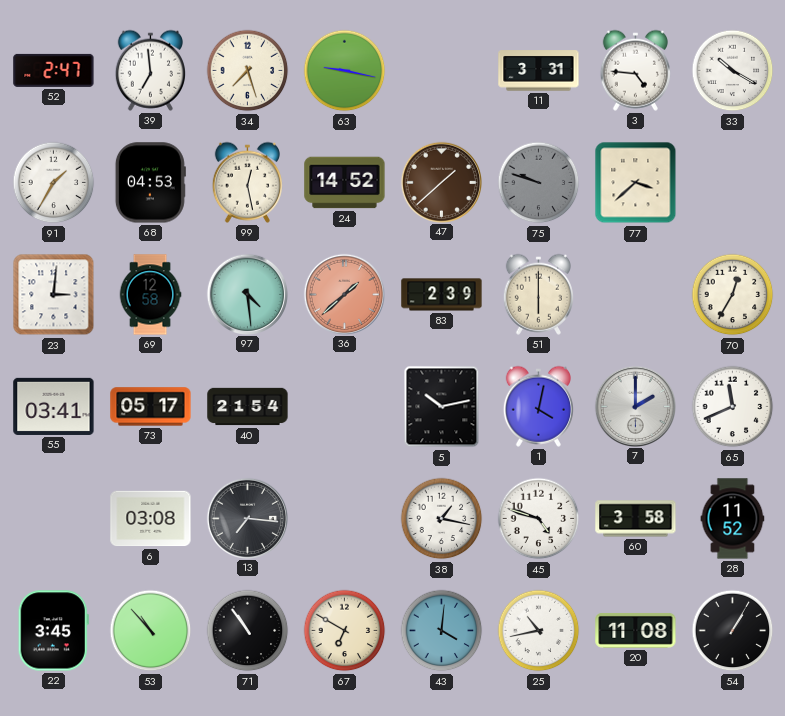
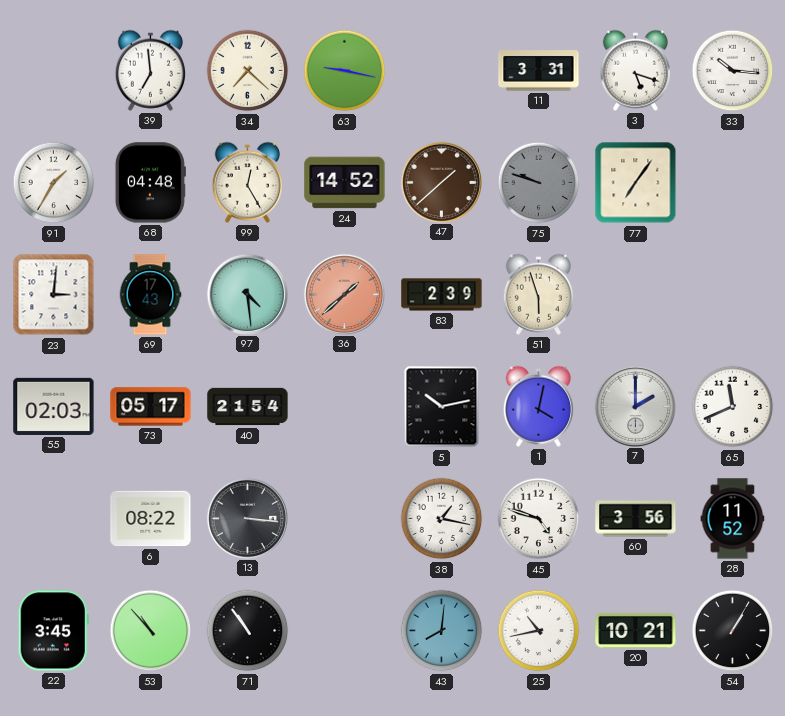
52: 2:47 -> none (54, 70)
34: 7:27 -> 7:22 (248, 71)
3: 4:46 -> 5:18 (635, 70)
33: 10:20 -> 10:16 (733, 71)
68: 04:53 -> 04:48 (150, 183)
99: 12:28 -> 12:25 (247, 182)
77: 3:38 -> 7:06 (636, 183)
69: 12:58 -> 17:43 (150, 295)
51: 6:00 -> 5:57 (538, 294)
70: 12:35 -> none (733, 295)
55: 03:41 -> 02:03 (54, 406)
6: 03:08 -> 08:22 (151, 519)
13: 7:16 -> 3:16 (247, 518)
60: 3:58 -> 3:56 (636, 519)
67: 6:50 -> none (345, 631)
43: 4:01 -> 8:01 (442, 631)
20: 11:08 -> 10:21 (636, 630)
